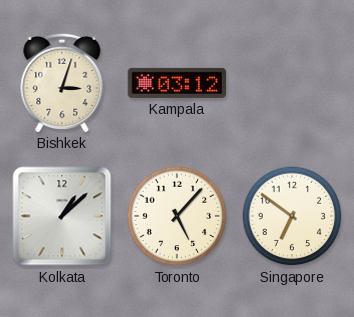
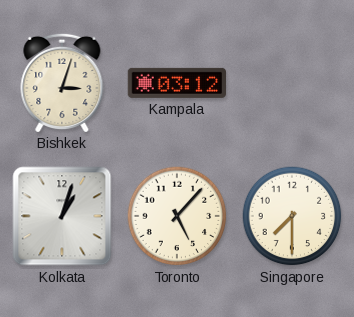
Kolkata: 1:08 -> 1:03 (62, 216)
Singapore: 6:51 -> 7:30 (292, 216)
